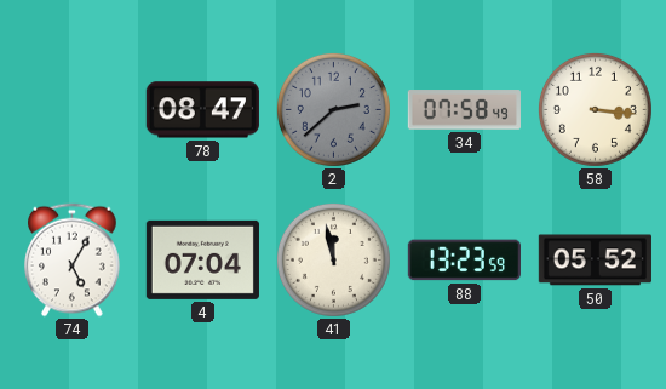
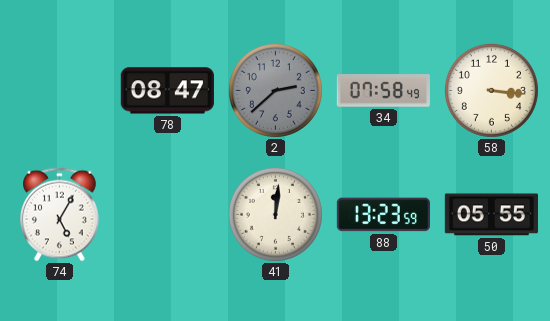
4: 07:04 -> none (202, 259)
41: 11:58 -> 12:01 (275, 214)
50: 05:52 -> 05:55 (491, 215)
